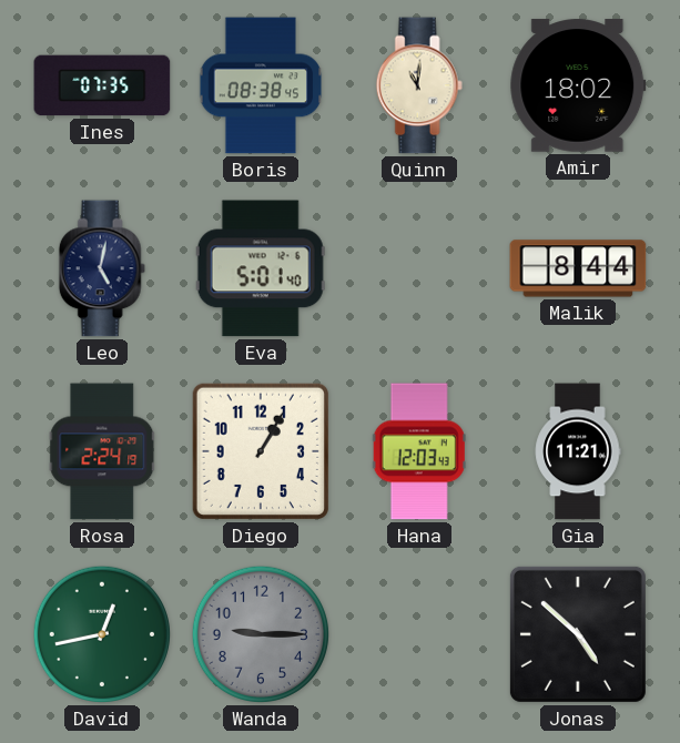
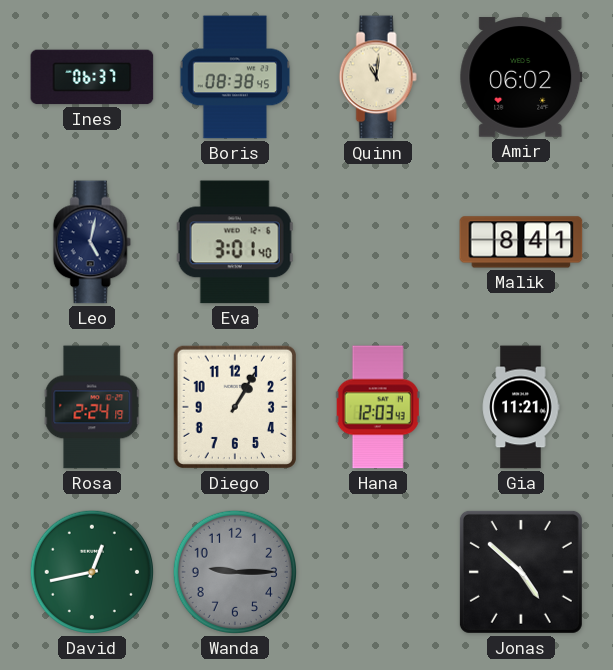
Ines: 07:35 -> 06:37 (92, 77)
Amir: 18:02 -> 06:02 (521, 77)
Eva: 5:01 -> 3:01 (235, 242)
Malik: 8:44 -> 8:41 (521, 242)
